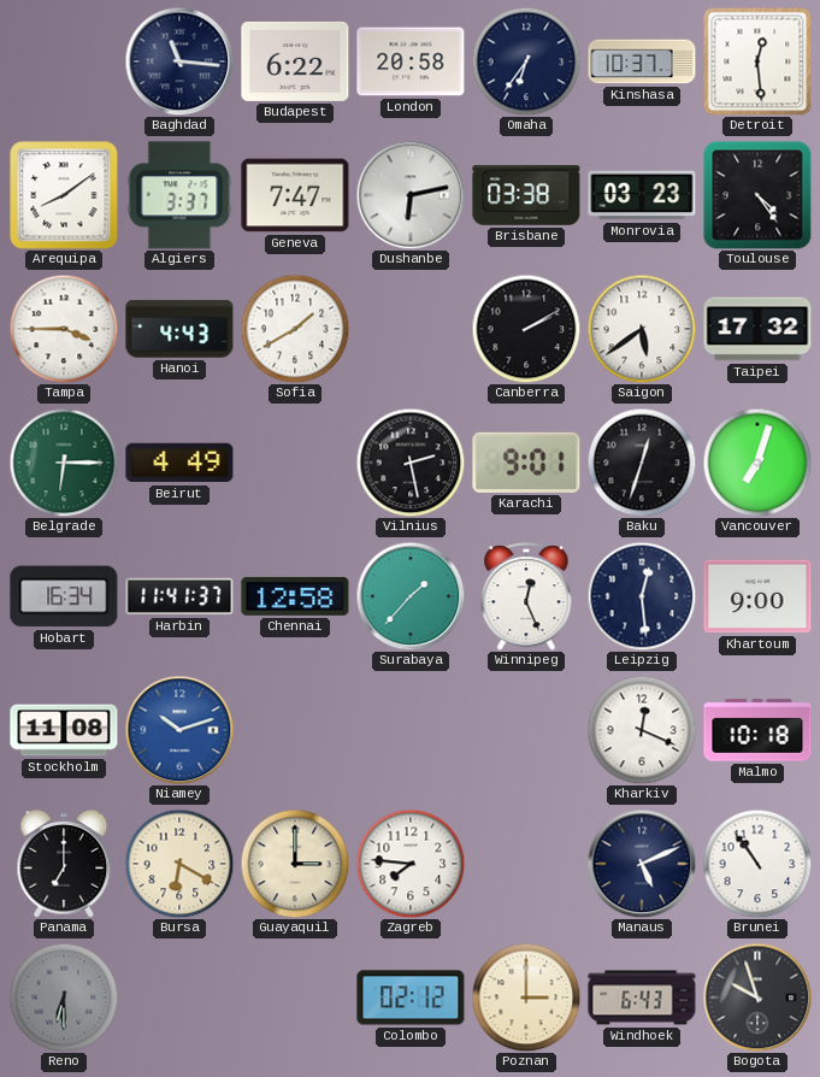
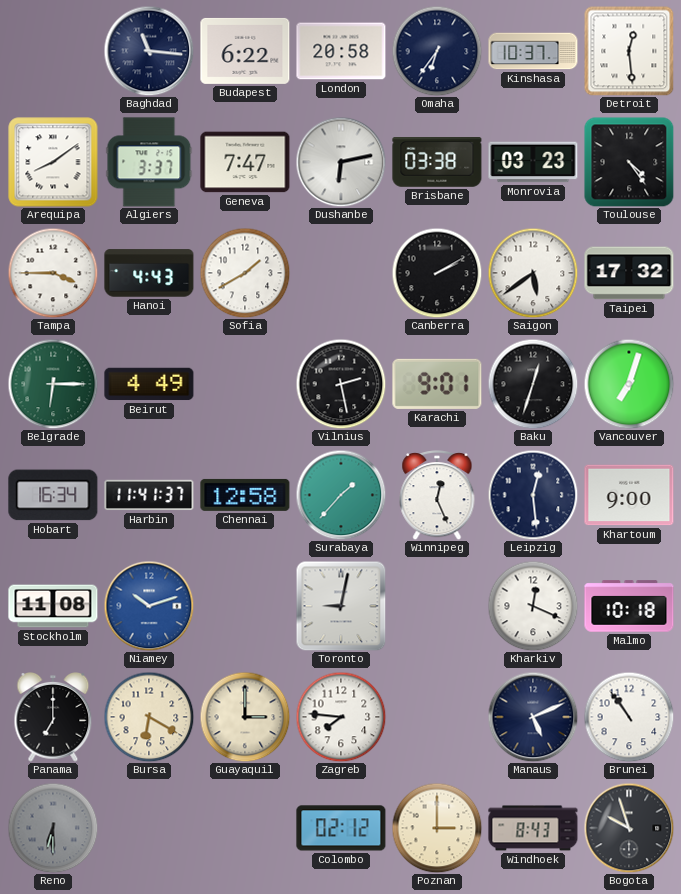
Toronto: none -> 9:02 (341, 606)
Windhoek: 6:43 -> 8:43 (533, 828)
